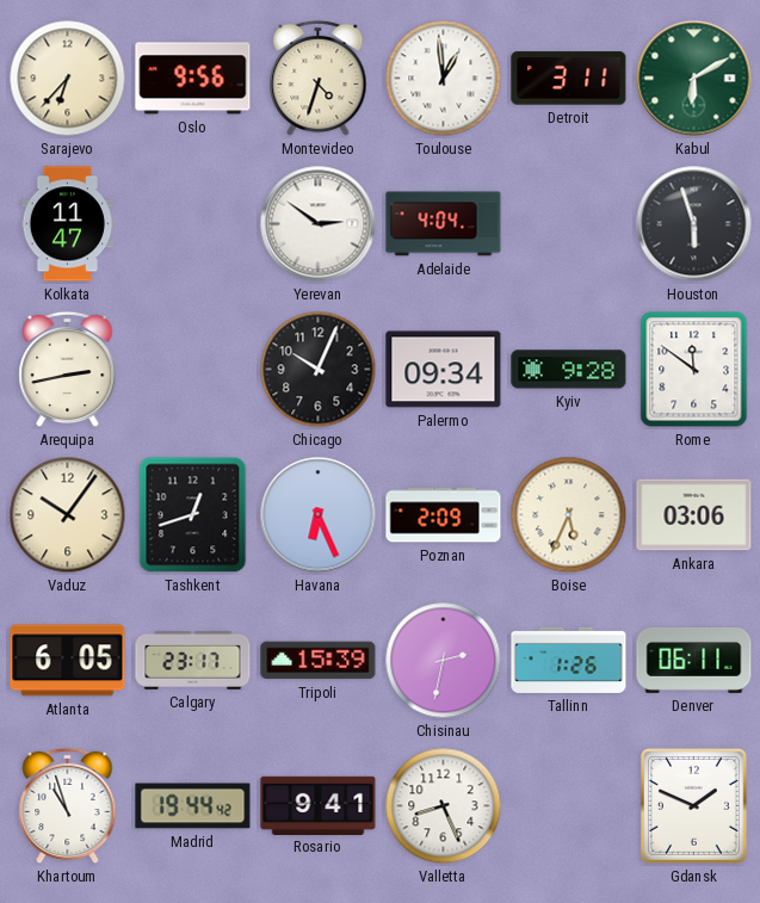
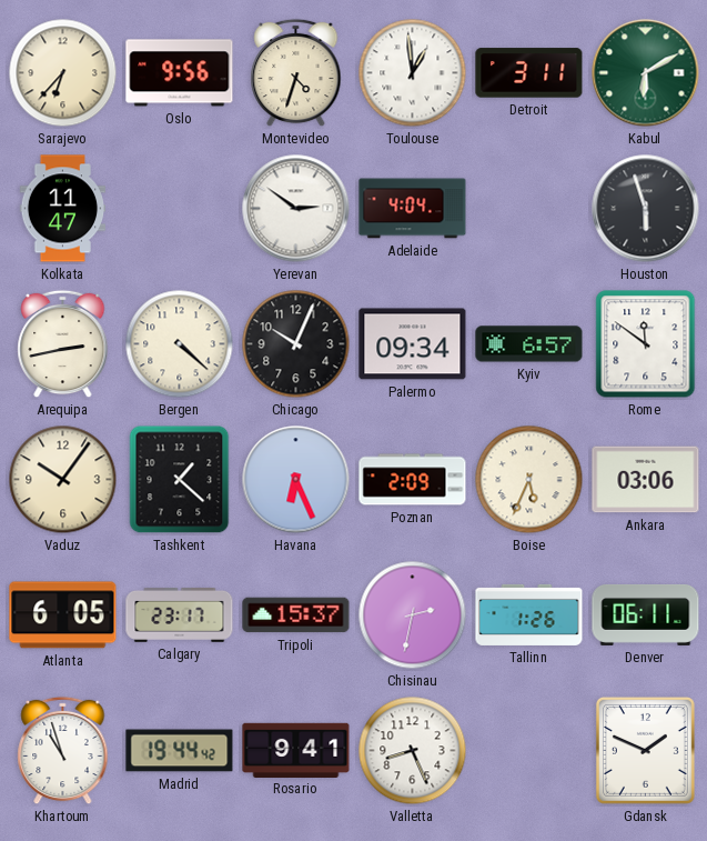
Bergen: none -> 4:22 (180, 344)
Kyiv: 9:28 -> 6:57 (529, 344)
Tashkent: 12:42 -> 1:22 (180, 480)
Tripoli: 15:39 -> 15:37 (296, 615)
